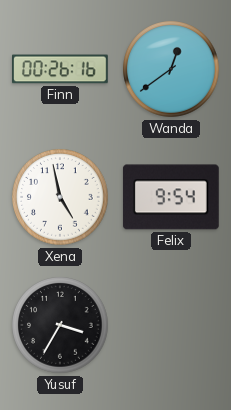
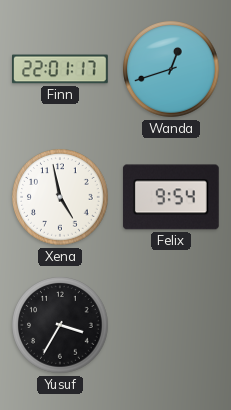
Finn: 00:26 -> 22:01 (61, 69)
Wanda: 12:39 -> 12:42 (171, 69)
